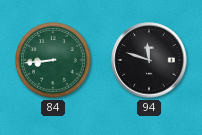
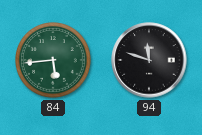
84: 8:44 -> 5:44 (54, 61)
